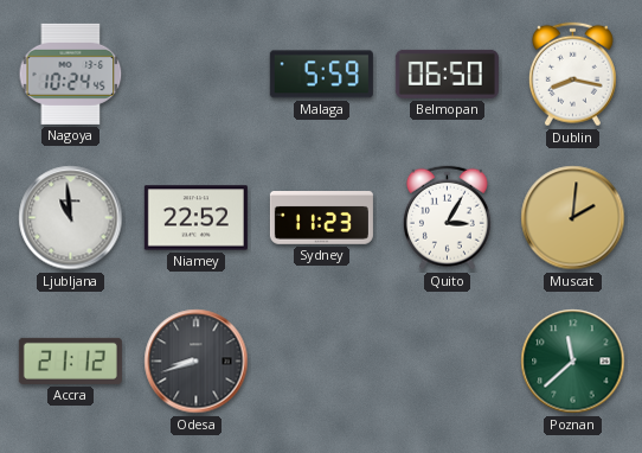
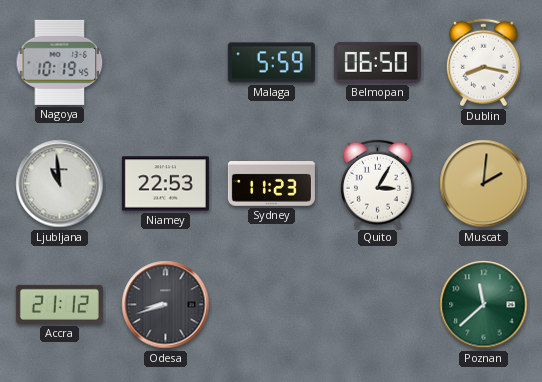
Nagoya: 10:24 -> 10:19 (60, 62)
Niamey: 22:52 -> 22:53 (165, 184)
